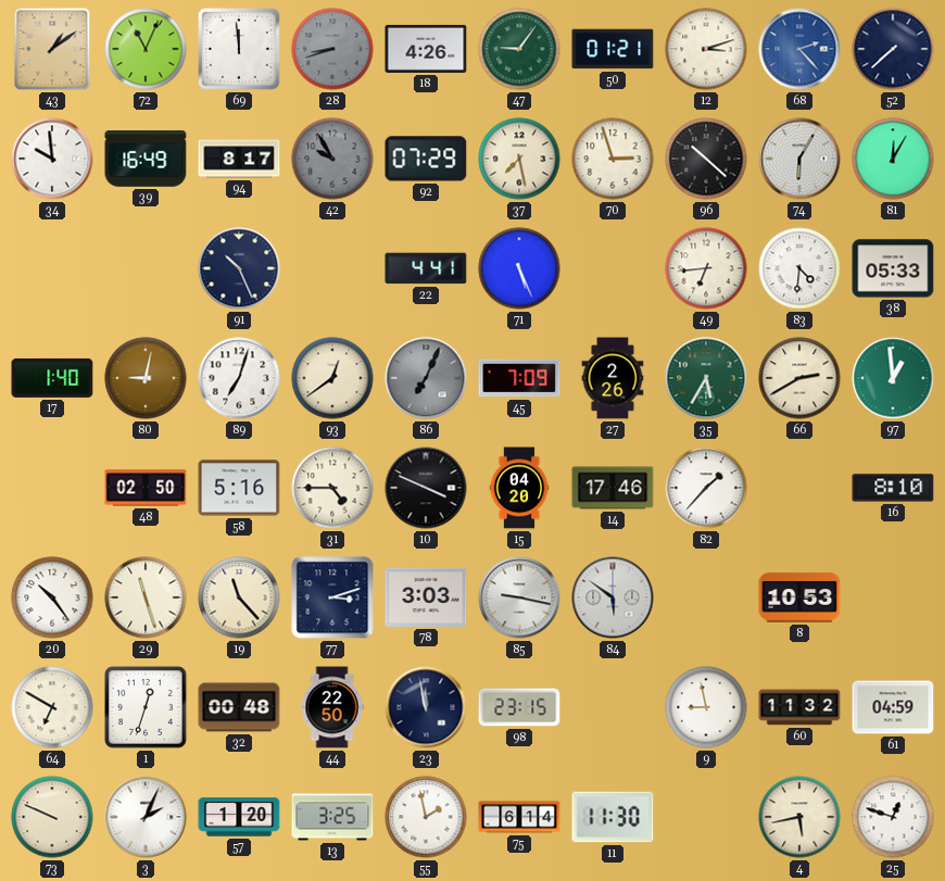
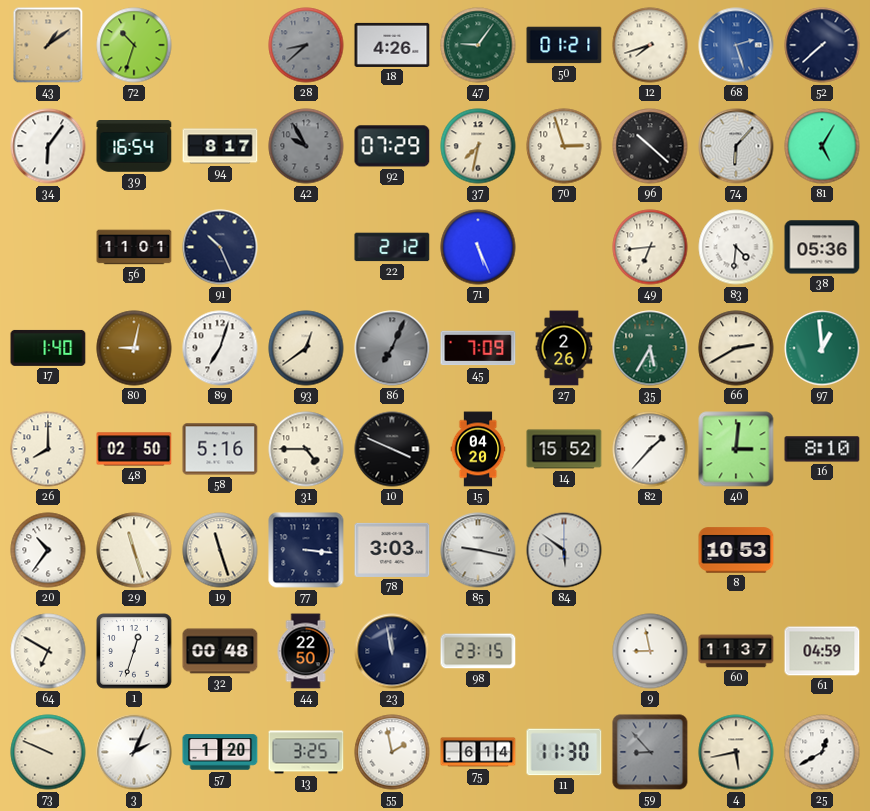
72: 11:04 -> 10:33 (134, 45)
69: 11:59 -> none (239, 49)
28: 8:42 -> 8:38 (306, 45)
12: 3:12 -> 7:42 (650, 45)
68: 2:23 -> 2:27 (736, 45)
34: 9:59 -> 6:06 (48, 146)
39: 16:49 -> 16:54 (134, 147)
37: 7:28 -> 7:32 (478, 146)
74: 6:05 -> 6:07 (736, 146)
81: 12:05 -> 5:05 (822, 146)
56: none -> 11:01 (134, 247)
22: 4:41 -> 2:12 (392, 247)
38: 05:33 -> 05:36 (822, 247)
26: none -> 8:00 (48, 449)
14: 17:46 -> 15:52 (564, 449)
40: none -> 3:01 (736, 449)
20: 10:24 -> 10:36 (48, 550)
19: 11:23 -> 11:27 (220, 550)
77: 3:12 -> 3:16 (306, 550)
60: 11:32 -> 11:37 (736, 651)
59: none -> 8:53 (650, 752)
25: 12:48 -> 12:40 (822, 752)
